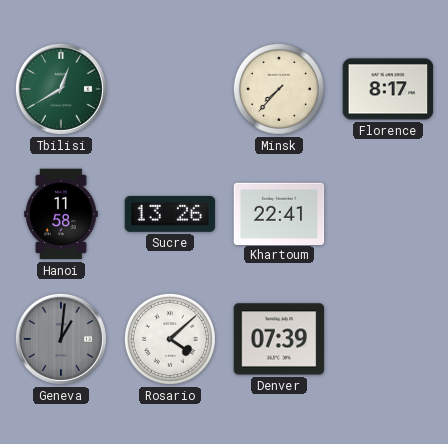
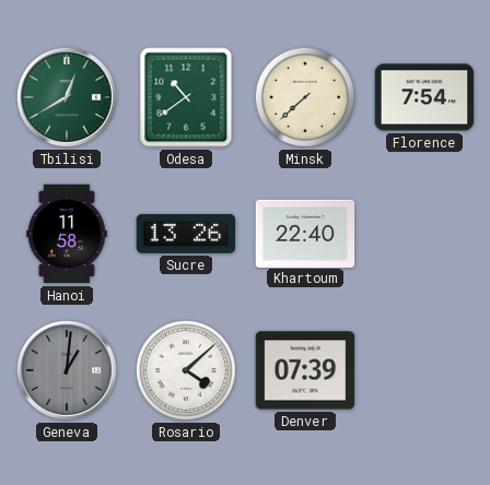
Odesa: none -> 10:39 (186, 97)
Minsk: 7:37 -> 7:38 (305, 97)
Florence: 8:17 -> 7:54 (424, 97)
Khartoum: 22:41 -> 22:40 (305, 233)
